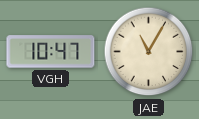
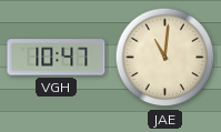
JAE: 11:05 -> 11:01 (165, 58)
